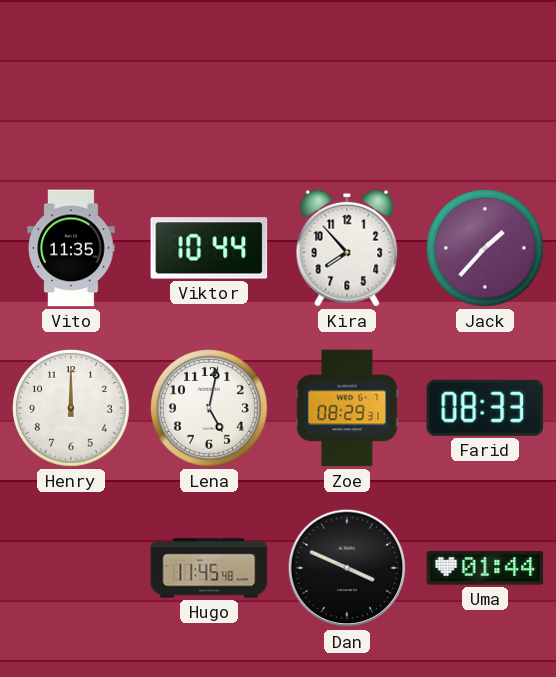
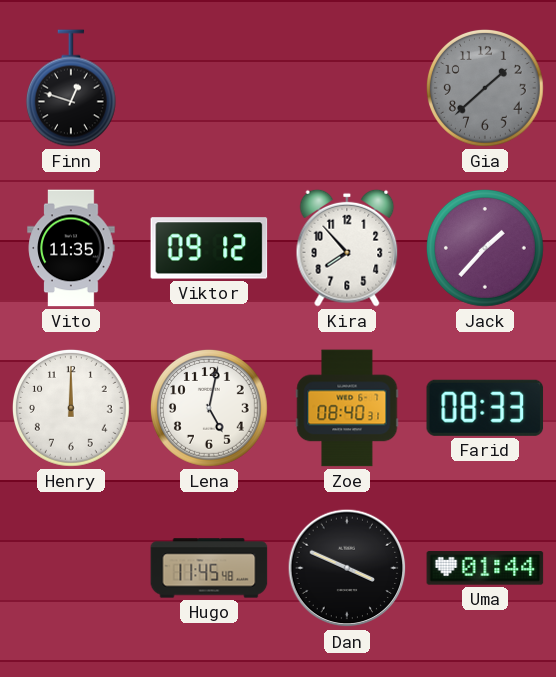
Finn: none -> 12:48 (71, 88)
Gia: none -> 1:38 (486, 89)
Viktor: 10:44 -> 09:12 (209, 248)
Zoe: 08:29 -> 08:40 (347, 408)
